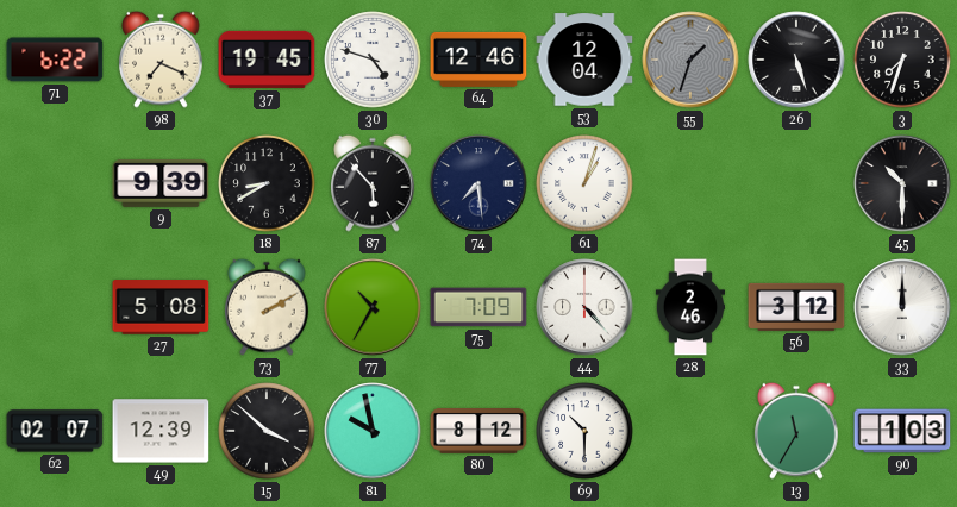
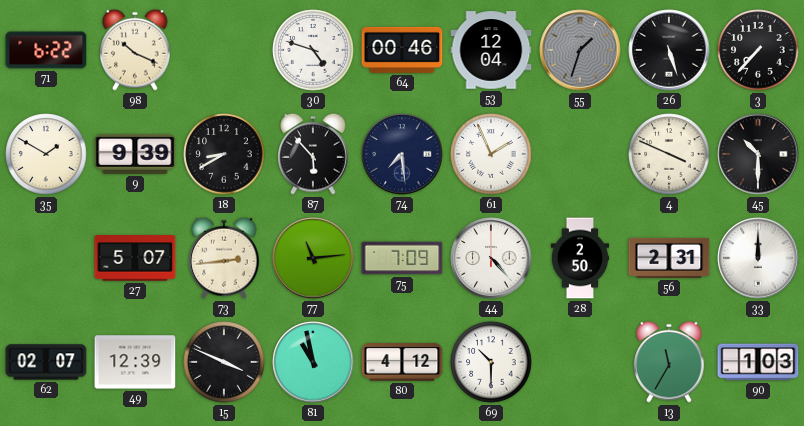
98: 7:19 -> 10:19 (135, 50)
37: 19:45 -> none (267, 60)
64: 12:46 -> 00:46 (402, 50)
3: 7:33 -> 7:37 (758, 50)
35: none -> 1:50 (46, 154)
61: 1:03 -> 1:56 (491, 154)
4: none -> 3:49 (669, 154)
27: 5:08 -> 5:07 (135, 258)
73: 2:10 -> 2:44 (224, 258)
77: 10:35 -> 11:14 (313, 258)
28: 2:46 -> 2:50 (580, 258)
56: 3:12 -> 2:31 (669, 258)
15: 3:52 -> 3:49 (224, 362)
81: 9:58 -> 10:58 (313, 362)
80: 8:12 -> 4:12 (402, 363)
